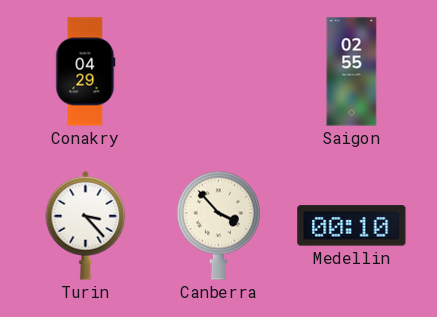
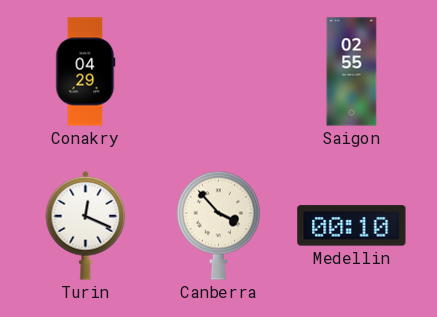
Turin: 3:23 -> 12:19 (86, 225)
